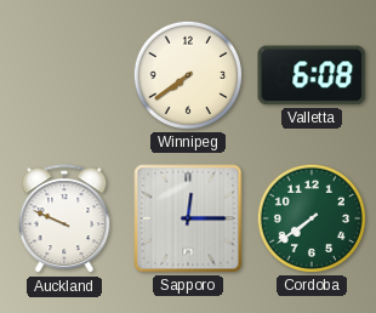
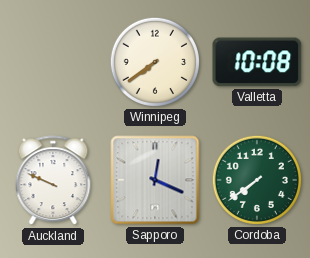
Valletta: 6:08 -> 10:08 (257, 62)
Sapporo: 12:15 -> 12:19 (155, 180)
